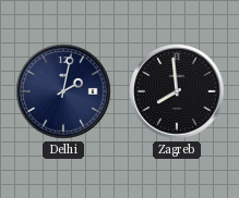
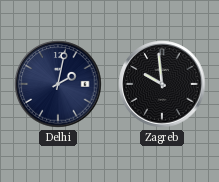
Zagreb: 7:59 -> 9:59 (162, 84)
